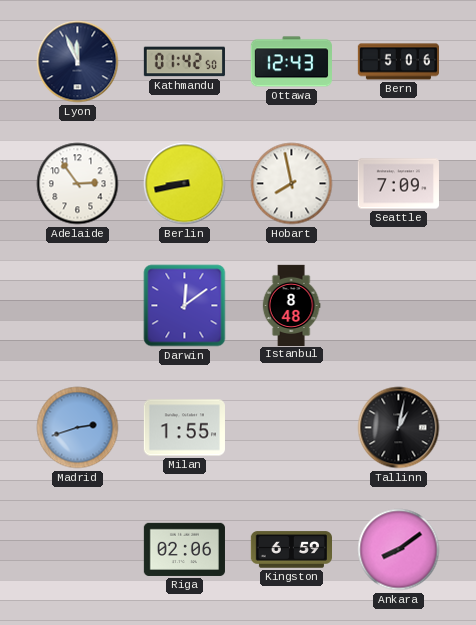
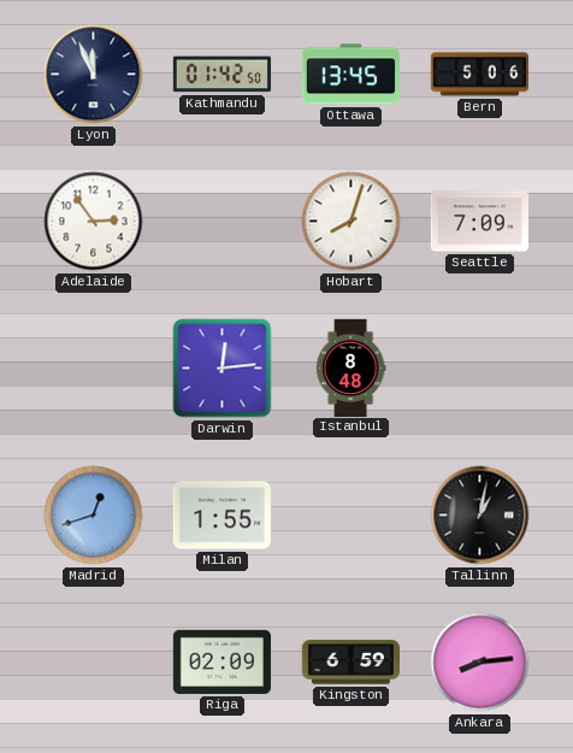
Ottawa: 12:43 -> 13:45 (350, 75)
Berlin: 8:43 -> none (185, 184)
Hobart: 7:58 -> 8:03 (352, 222)
Darwin: 12:09 -> 12:14 (223, 369)
Madrid: 2:42 -> 12:42 (94, 516)
Riga: 02:06 -> 02:09 (221, 661)
Ankara: 8:09 -> 8:14 (480, 663)
